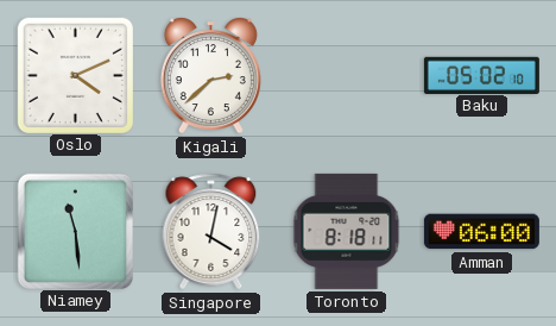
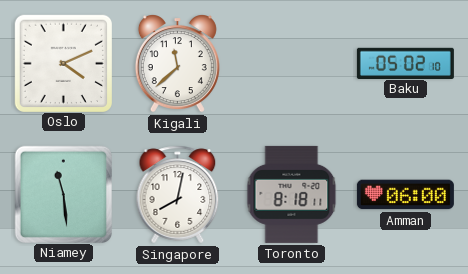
Kigali: 2:38 -> 11:38 (177, 64)
Singapore: 4:02 -> 8:02 (178, 195)
